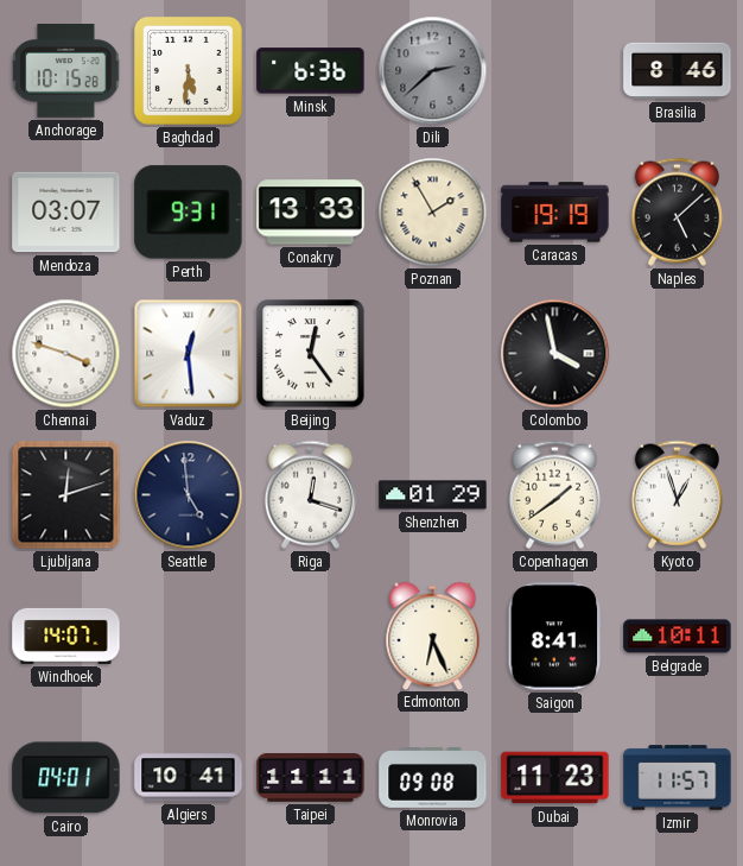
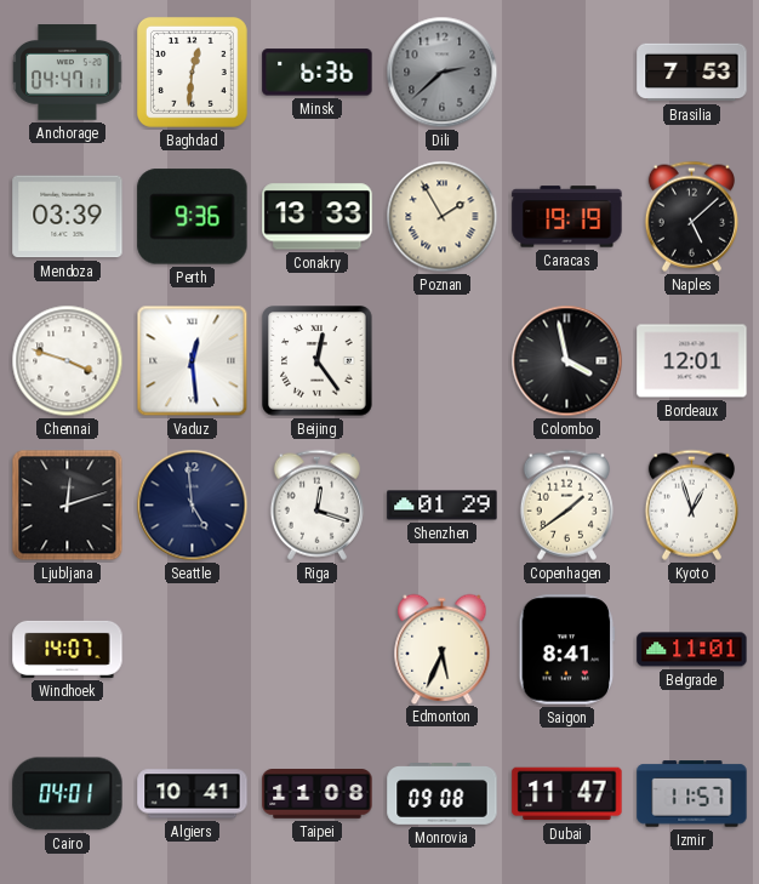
Anchorage: 10:15 -> 04:47 (68, 73)
Baghdad: 5:31 -> 12:31 (192, 72)
Brasilia: 8:46 -> 7:53 (692, 73)
Mendoza: 03:07 -> 03:39 (68, 217)
Perth: 9:31 -> 9:36 (193, 217)
Bordeaux: none -> 12:01 (692, 361)
Edmonton: 6:26 -> 5:34 (443, 649)
Belgrade: 10:11 -> 11:01 (692, 650)
Taipei: 11:11 -> 11:08 (318, 794)
Dubai: 11:23 -> 11:47 (567, 794)
